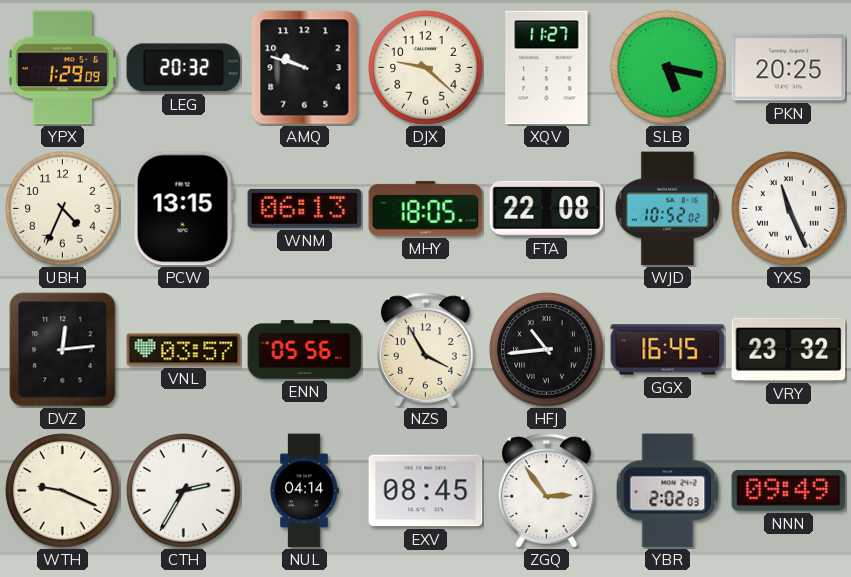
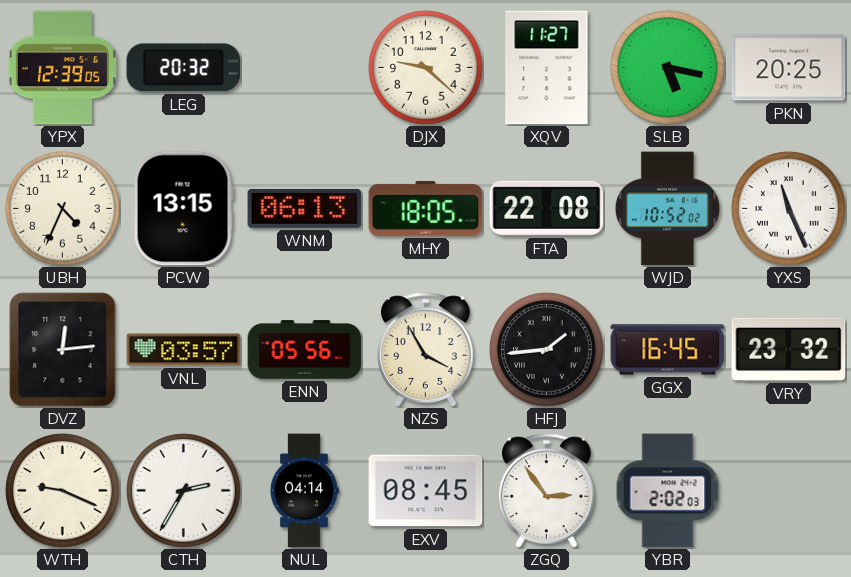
YPX: 1:29 -> 12:39 (62, 68)
AMQ: 9:48 -> none (305, 68)
HFJ: 10:44 -> 1:44 (547, 350)
NNN: 09:49 -> none (789, 491)
